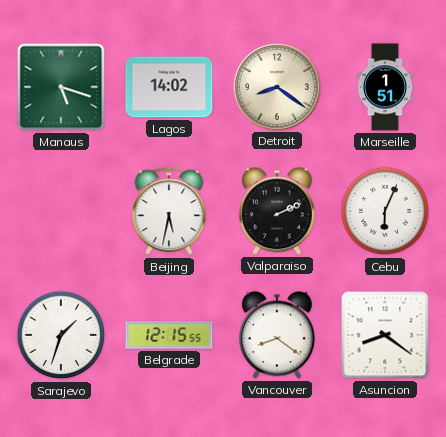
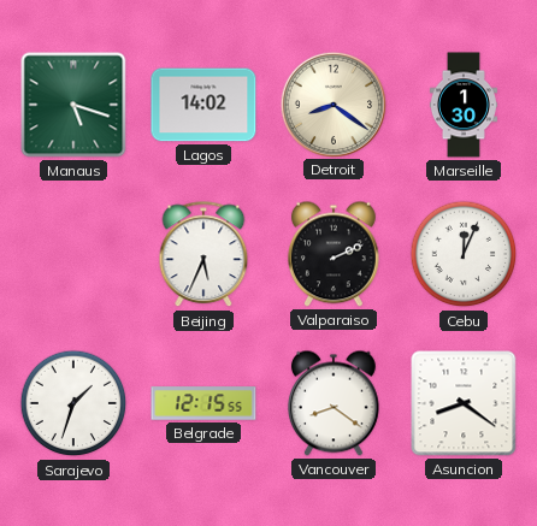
Marseille: 1:51 -> 1:30 (464, 105)
Beijing: 5:32 -> 5:34 (203, 255)
Cebu: 6:04 -> 12:04 (464, 254)
